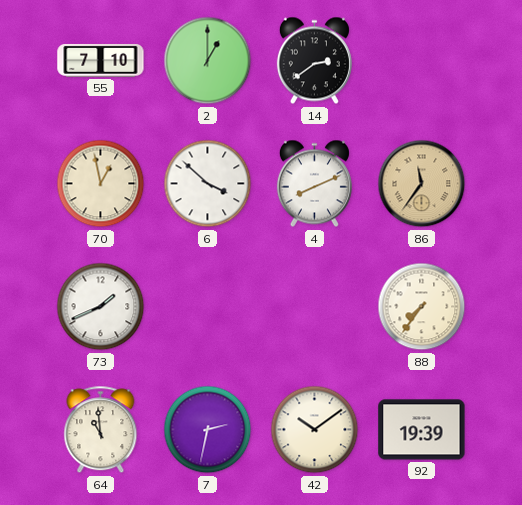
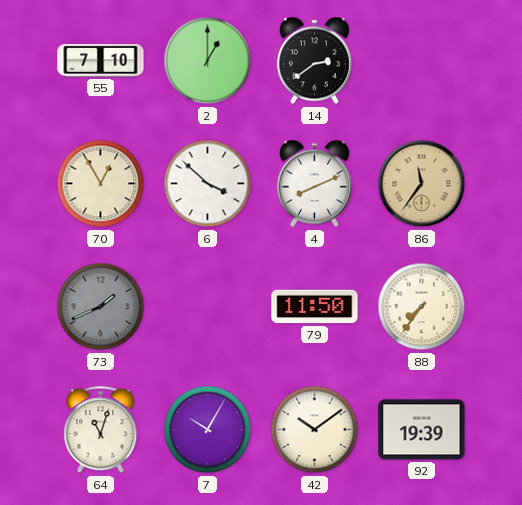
70: 12:58 -> 12:55 (101, 184)
73 dial: white -> grey (101, 307)
79: none -> 11:50 (315, 307)
64: 10:59 -> 11:03 (101, 430)
7: 2:32 -> 10:05 (208, 430)
